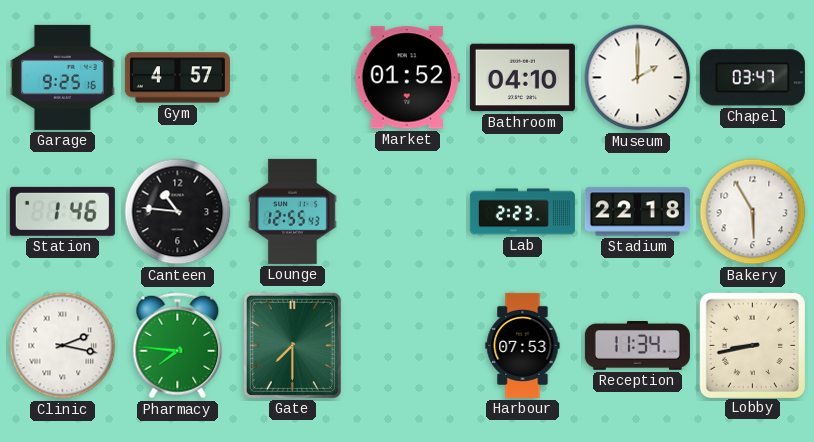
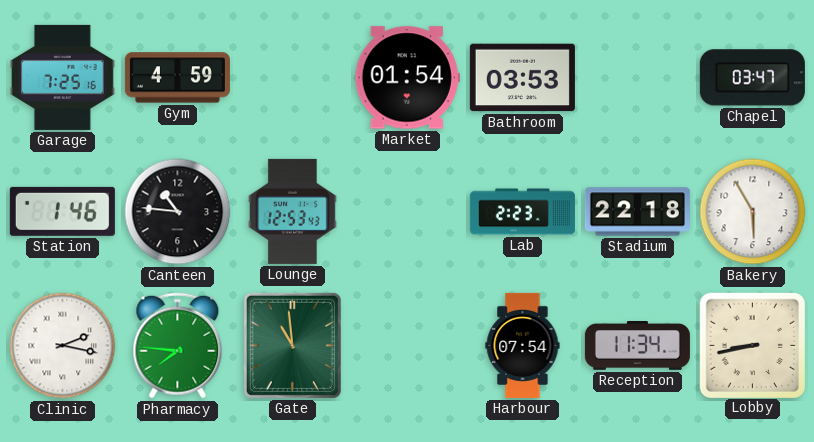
Garage: 9:25 -> 7:25 (62, 77)
Gym: 4:57 -> 4:59 (177, 78)
Market: 01:52 -> 01:54 (407, 78)
Bathroom: 04:10 -> 03:53 (522, 78)
Museum: 2:00 -> none (638, 78)
Lounge: 12:55 -> 12:53 (293, 211)
Gate: 7:30 -> 10:59 (292, 345)
Harbour: 07:53 -> 07:54 (523, 345)
